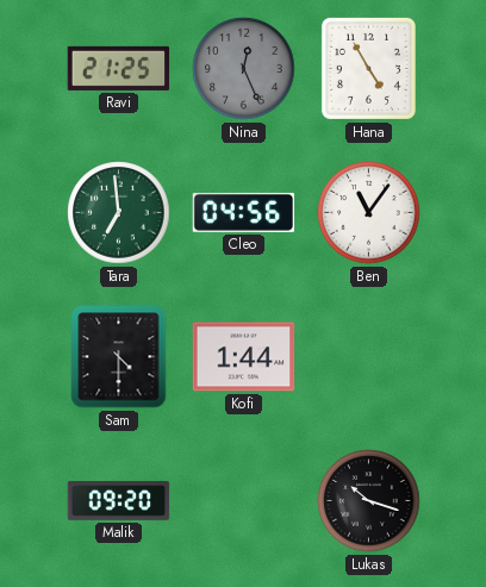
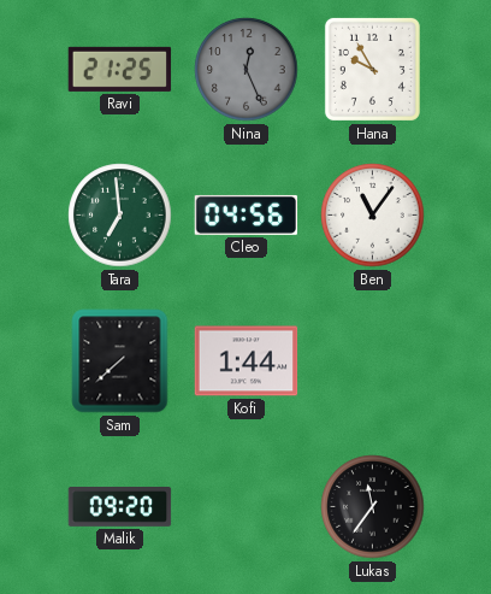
Hana: 4:55 -> 9:55 (372, 69)
Sam: 4:30 -> 7:38 (120, 361)
Lukas: 10:18 -> 11:36 (373, 507)
